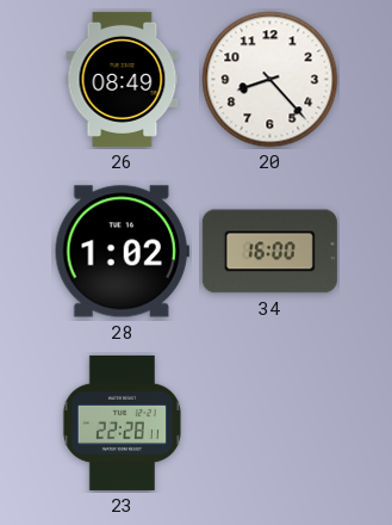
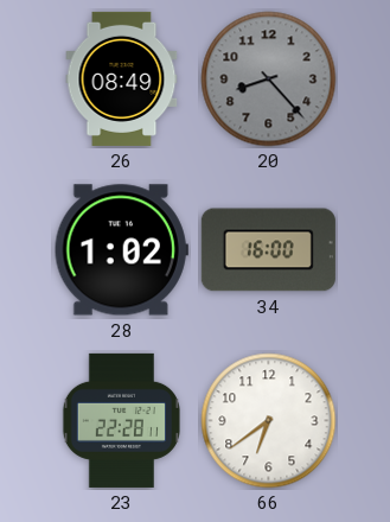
20 dial: white -> grey (269, 79)
66: none -> 6:39 (269, 421)
